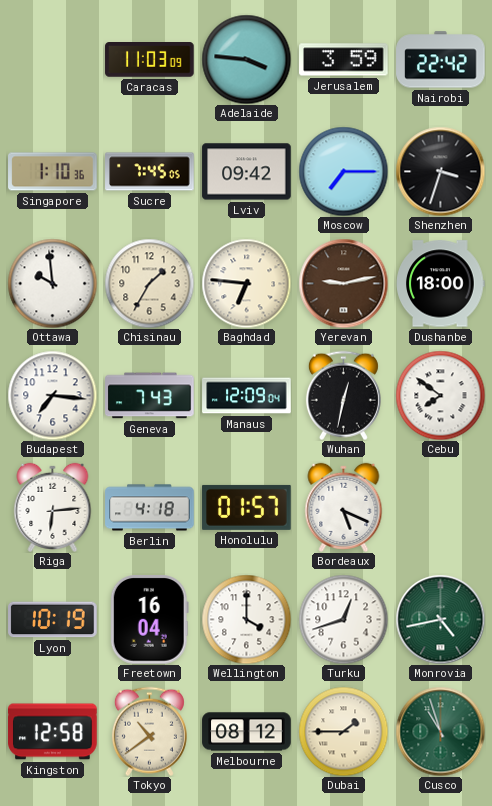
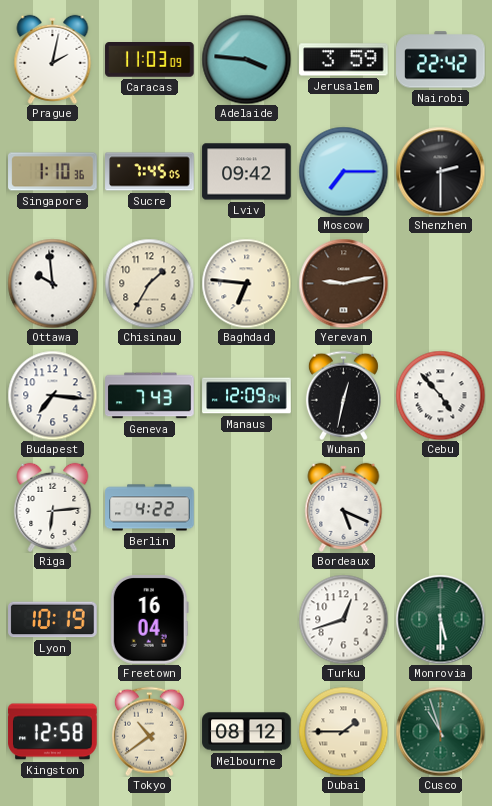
Prague: none -> 2:02 (53, 59)
Shenzhen: 3:33 -> 2:30 (440, 171)
Dushanbe: 18:00 -> none (441, 284)
Cebu: 7:51 -> 4:53 (440, 395)
Berlin: 4:18 -> 4:22 (150, 508)
Honolulu: 01:57 -> none (247, 507)
Wellington: 4:00 -> none (246, 619)
Monrovia: 4:43 -> 5:30 (440, 619)
